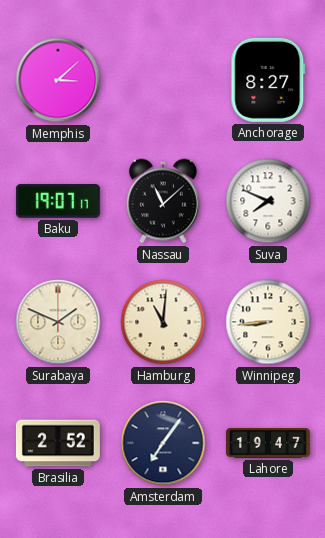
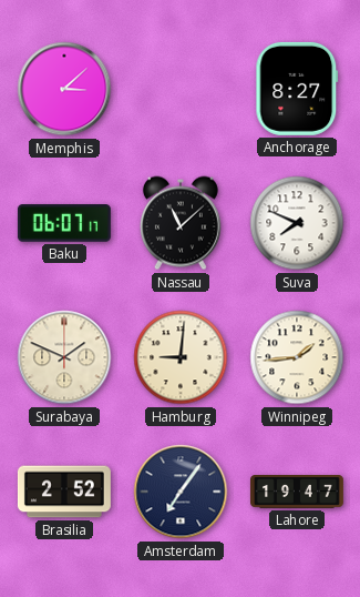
Baku: 19:07 -> 06:07 (64, 223)
Hamburg: 11:01 -> 9:01 (181, 357)
Winnipeg: 8:44 -> 1:44 (297, 357)
